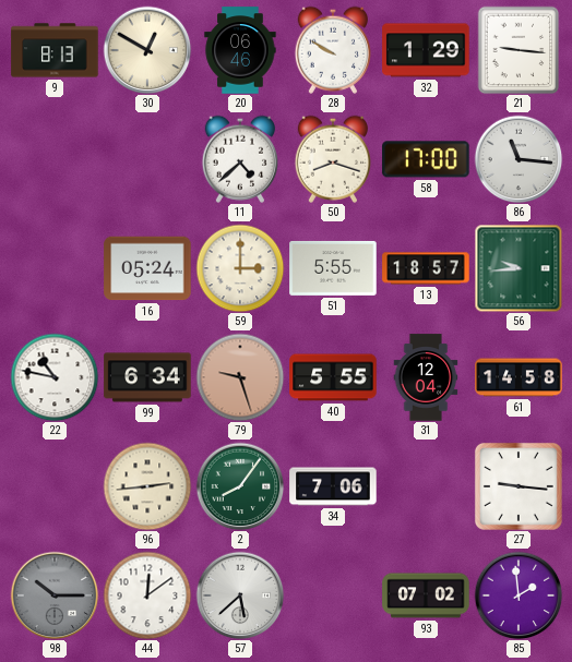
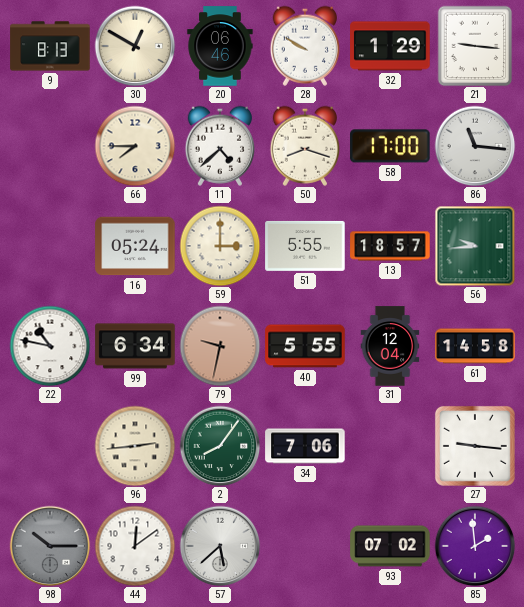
66: none -> 7:45 (135, 146)
79: 9:27 -> 9:32 (220, 346)
